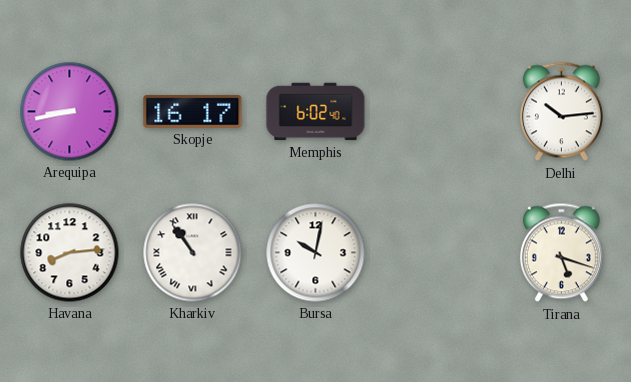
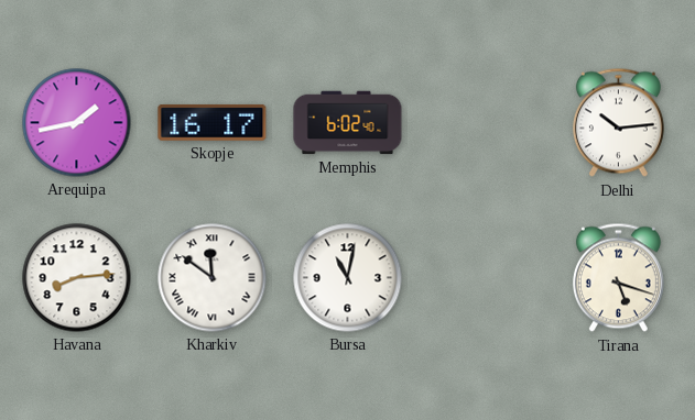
Arequipa: 8:43 -> 1:43 (77, 123)
Kharkiv: 10:54 -> 11:51 (213, 278)
Bursa: 10:02 -> 11:02 (348, 278)
